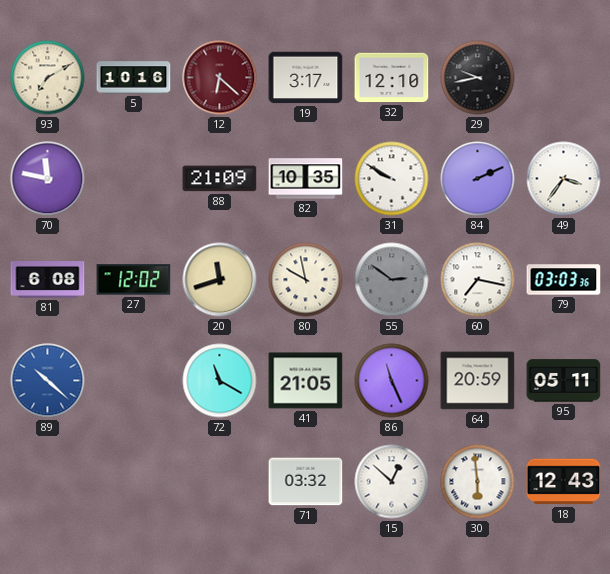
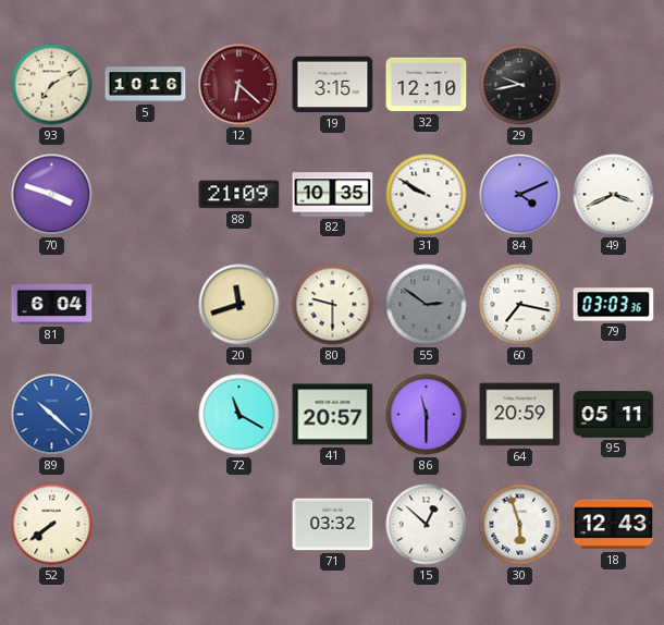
19: 3:17 -> 3:15 (333, 85)
70: 11:47 -> 3:48 (52, 195)
84: 2:11 -> 4:11 (520, 195)
49: 3:36 -> 3:41 (614, 195)
81: 6:08 -> 6:04 (52, 305)
27: 12:02 -> none (134, 280)
80: 9:58 -> 9:30 (333, 305)
41: 21:05 -> 20:57 (333, 415)
86: 11:26 -> 11:30 (427, 415)
52: none -> 7:39 (52, 525)
30: 5:59 -> 5:57 (520, 525)
